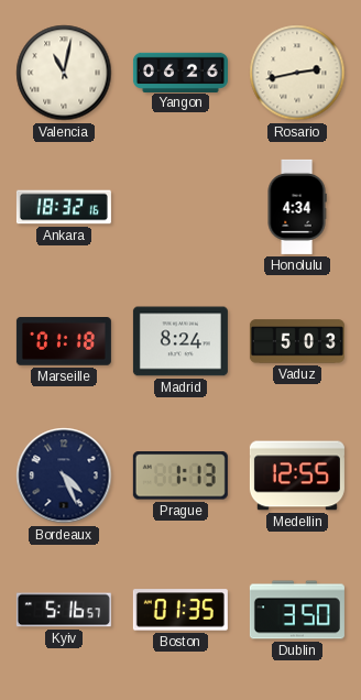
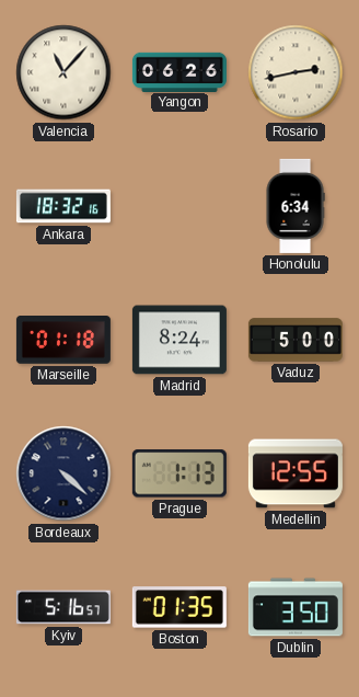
Valencia: 11:02 -> 11:07 (63, 72)
Honolulu: 4:34 -> 6:34 (296, 206)
Vaduz: 5:03 -> 5:00 (296, 340)
Bordeaux: 4:26 -> 4:22 (63, 473)
